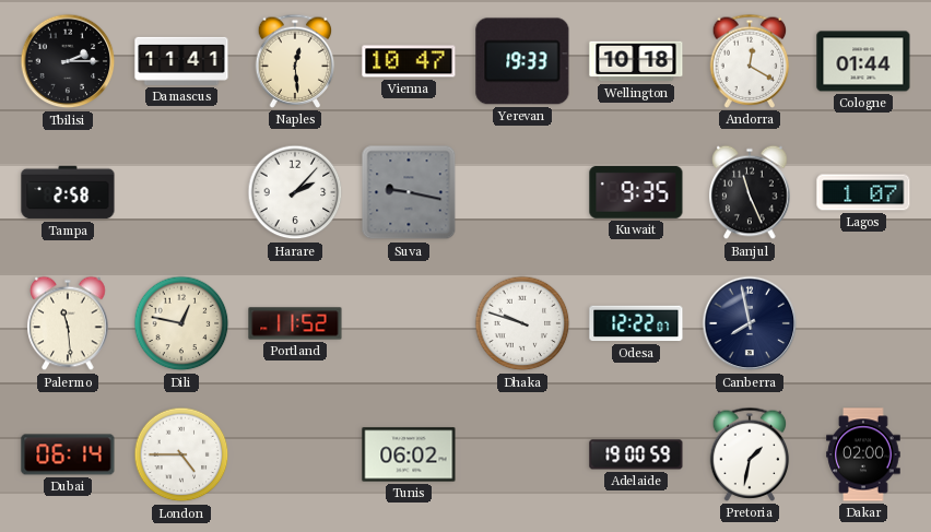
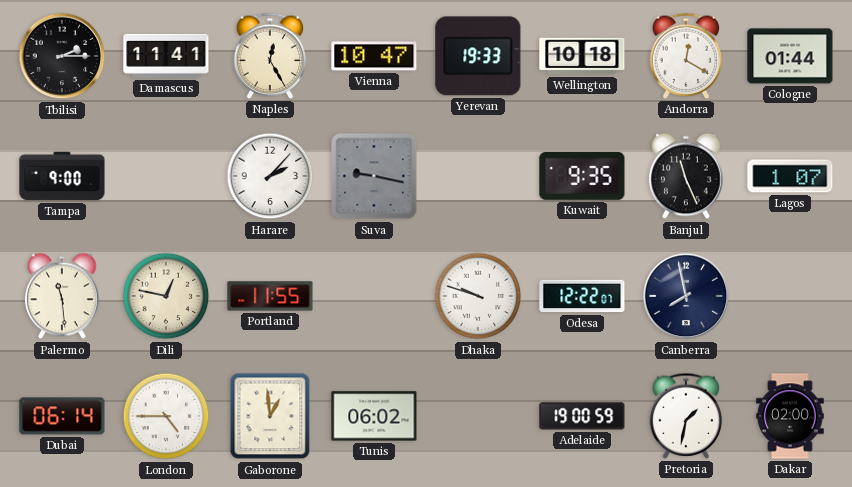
Naples: 12:29 -> 12:25 (270, 56)
Tampa: 2:58 -> 9:00 (62, 176)
Portland: 11:52 -> 11:55 (270, 296)
Gaborone: none -> 12:59 (270, 416)
